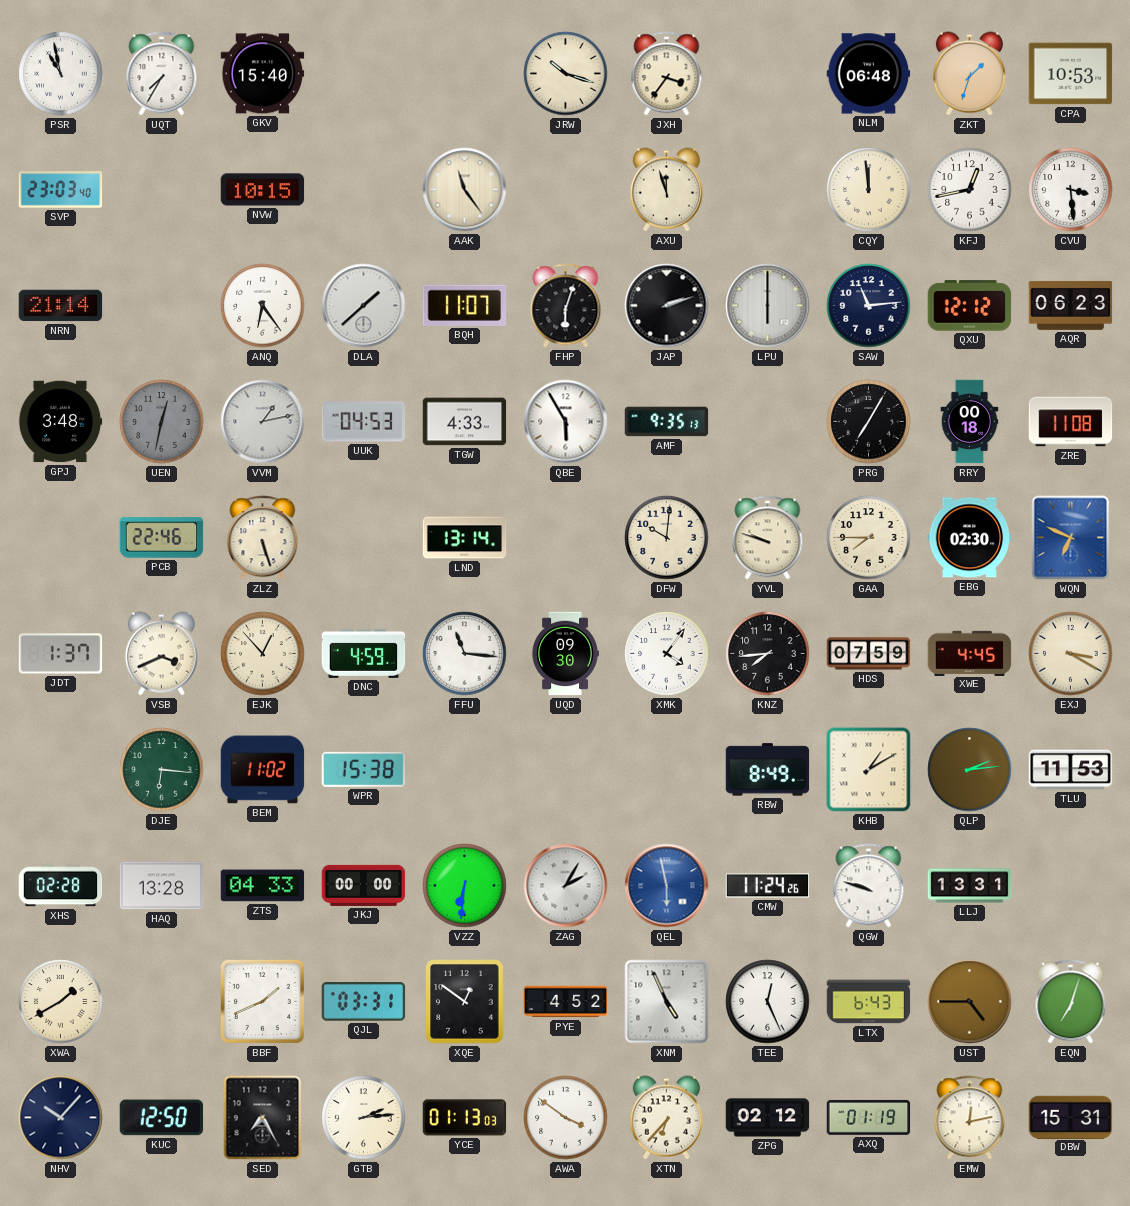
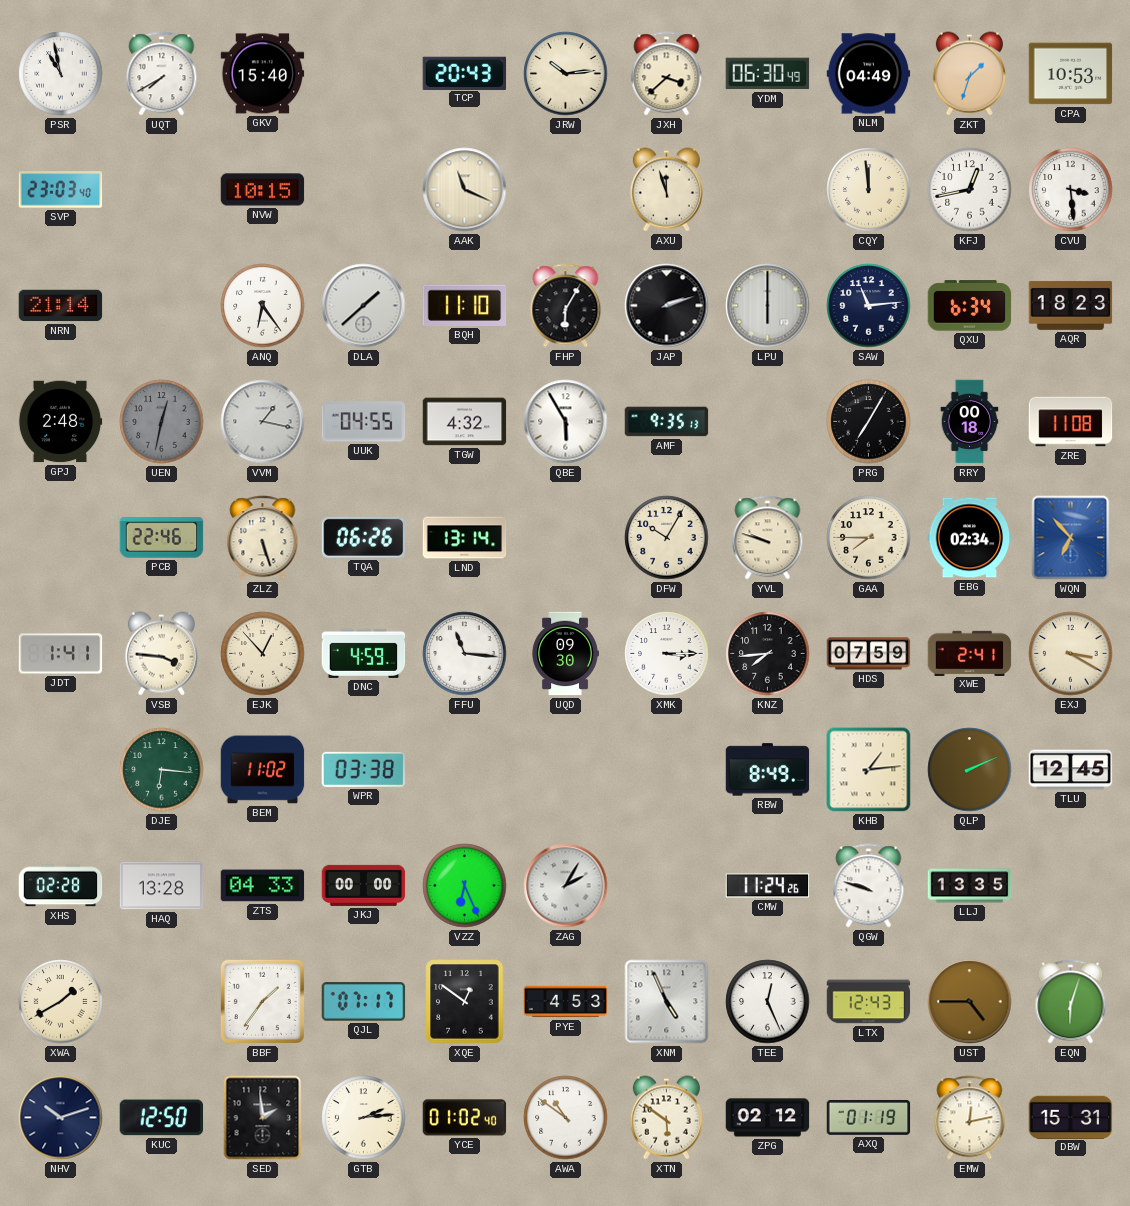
UQT: 7:35 -> 7:40 (162, 74)
TCP: none -> 20:43 (465, 73)
JRW: 10:18 -> 10:14 (566, 74)
JXH: 3:36 -> 3:38 (667, 74)
YDM: none -> 06:30 (768, 74)
NLM: 06:48 -> 04:49 (869, 74)
AAK: 11:24 -> 11:19 (465, 190)
BQH: 11:07 -> 11:10 (465, 305)
FHP: 6:03 -> 6:05 (566, 306)
QXU: 12:12 -> 6:34 (970, 306)
AQR: 06:23 -> 18:23 (1071, 305)
GPJ: 3:48 -> 2:48 (60, 422)
VVM: 1:13 -> 1:17 (263, 422)
UUK: 04:53 -> 04:55 (364, 422)
TGW: 4:33 -> 4:32 (465, 422)
TQA: none -> 06:26 (364, 537)
DFW: 10:01 -> 10:05 (667, 538)
EBG: 02:30 -> 02:34 (970, 538)
WQN: 6:49 -> 6:53 (1071, 538)
JDT: 1:37 -> 1:41 (61, 654)
VSB: 3:41 -> 3:46 (161, 654)
XMK: 4:06 -> 3:15 (667, 654)
XWE: 4:45 -> 2:41 (970, 653)
WPR: 15:38 -> 03:38 (364, 769)
KHB: 1:10 -> 1:14 (869, 770)
QLP: 2:14 -> 2:11 (970, 770)
TLU: 11:53 -> 12:45 (1071, 770)
VZZ: 6:31 -> 6:26 (465, 886)
QEL: 5:58 -> none (667, 886)
LLJ: 13:31 -> 13:35 (970, 886)
BBF: 1:41 -> 1:36 (262, 1001)
QJL: 03:31 -> 07:17 (364, 1002)
PYE: 4:52 -> 4:53 (566, 1002)
LTX: 6:43 -> 12:43 (869, 1002)
EQN: 7:03 -> 6:03 (1071, 1002)
NHV: 10:07 -> 10:12 (61, 1118)
SED: 7:25 -> 1:59 (263, 1118)
YCE: 01:13 -> 01:02 (465, 1118)
AWA: 3:51 -> 10:51 (566, 1118)
XTN: 6:37 -> 5:51 (666, 1118)
